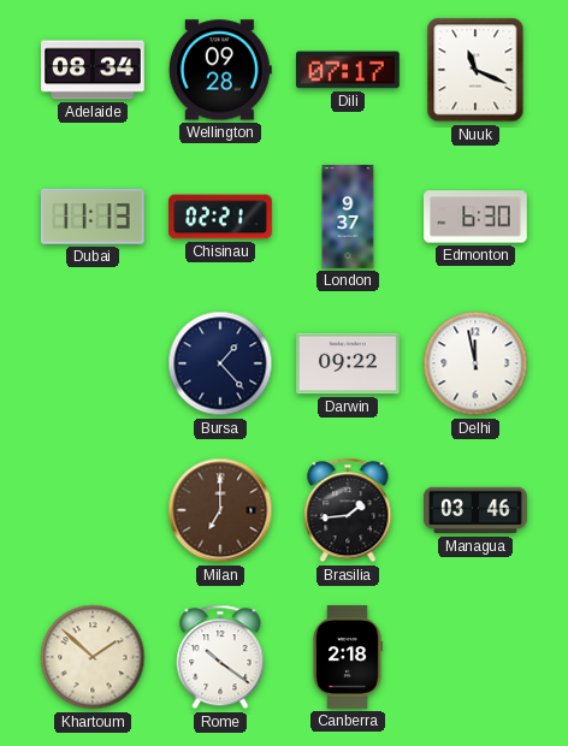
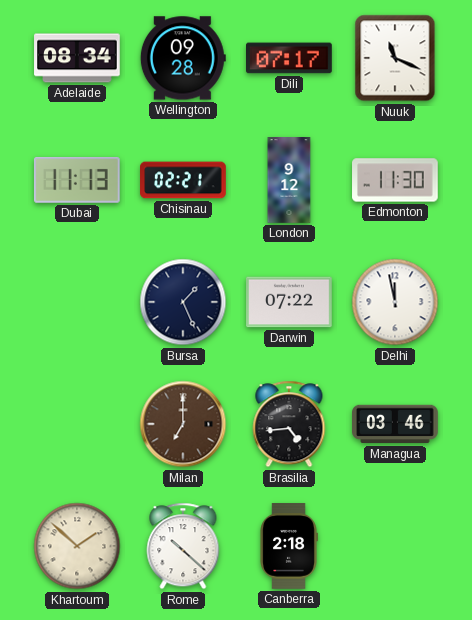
London: 9:37 -> 9:12 (289, 180)
Edmonton: 6:30 -> 11:30 (395, 180)
Bursa: 1:23 -> 1:26 (183, 302)
Darwin: 09:22 -> 07:22 (289, 302)
Brasilia: 1:44 -> 4:44 (289, 424)
Rome: 10:21 -> 10:22 (183, 546)
